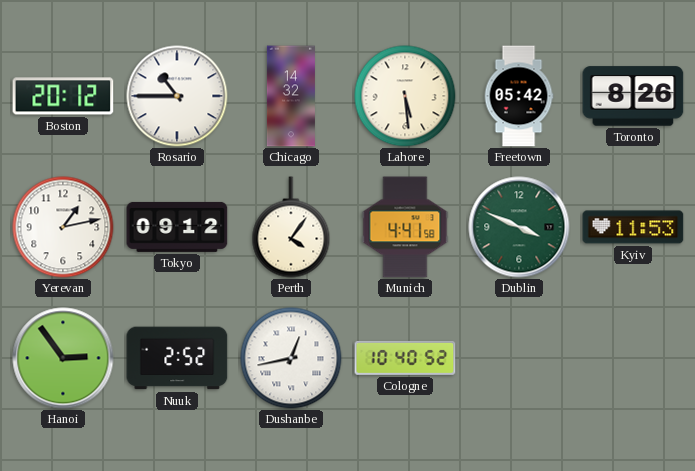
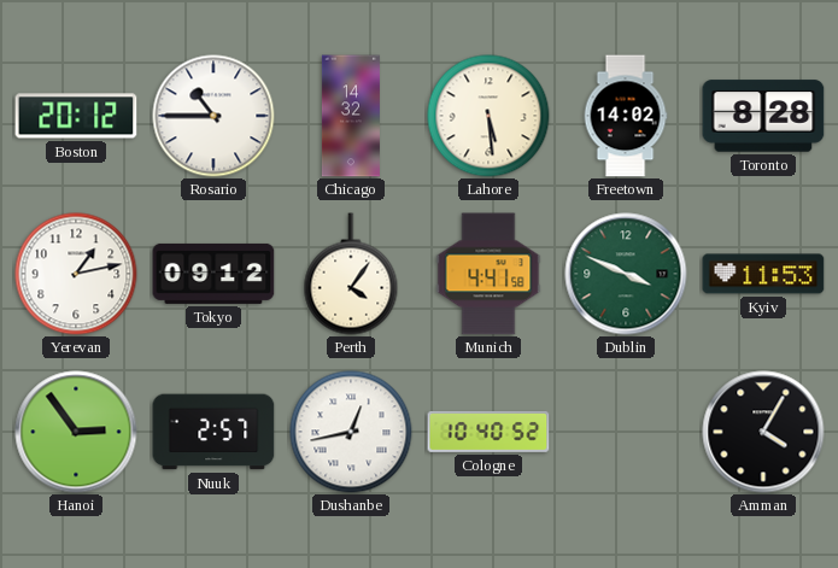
Freetown: 05:42 -> 14:02 (626, 116)
Toronto: 8:26 -> 8:28 (763, 116)
Nuuk: 2:52 -> 2:57 (213, 432)
Amman: none -> 4:05 (763, 432)
